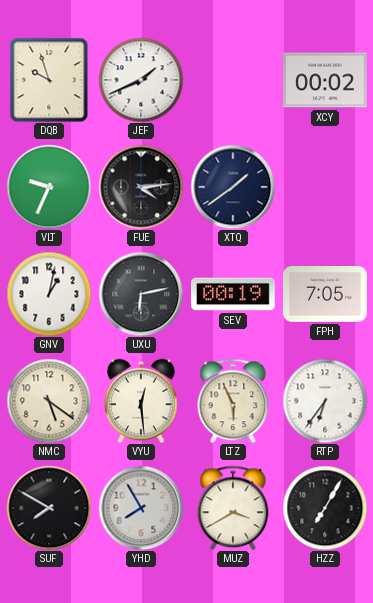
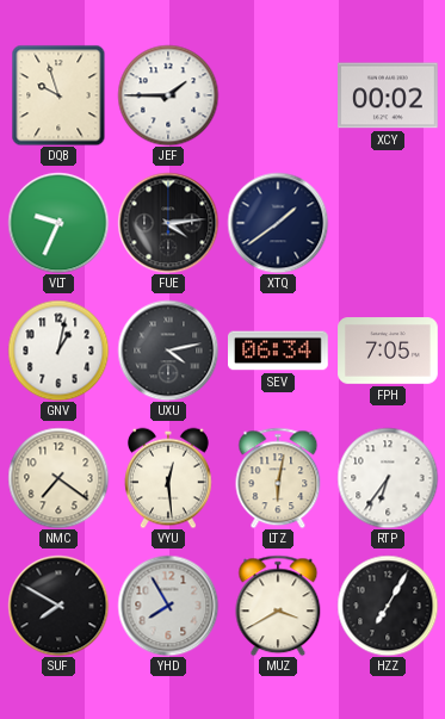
JEF: 1:41 -> 1:45 (168, 95)
UXU: 6:13 -> 4:13 (168, 351)
SEV: 00:19 -> 06:34 (278, 351)
NMC: 5:21 -> 7:21 (58, 478)
LTZ: 5:56 -> 6:02 (278, 478)
